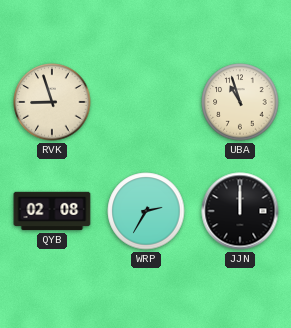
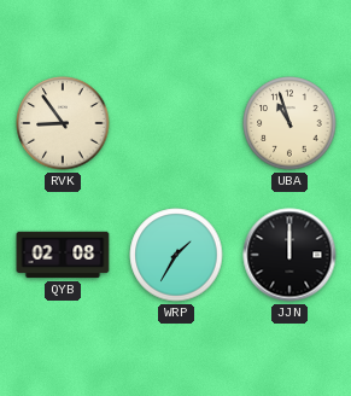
RVK: 8:57 -> 8:54 (63, 123)
WRP: 2:35 -> 1:35 (176, 255)
